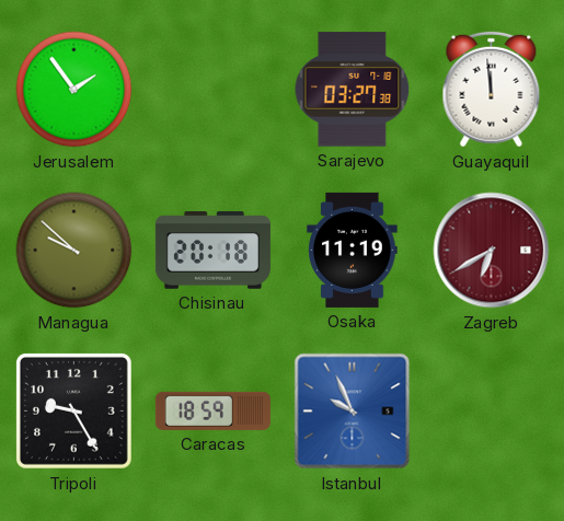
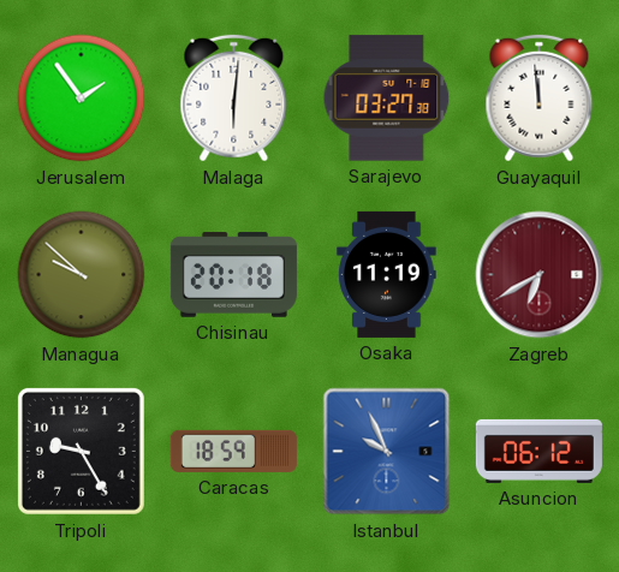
Malaga: none -> 6:01 (234, 99)
Asuncion: none -> 06:12 (538, 451)
